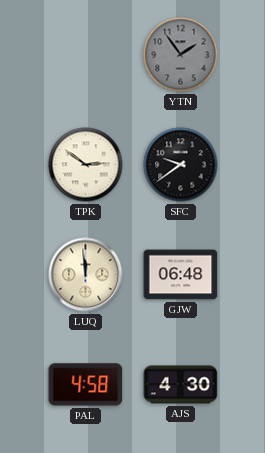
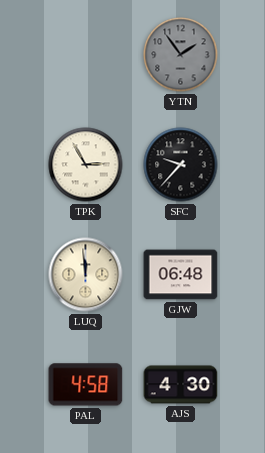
TPK: 2:51 -> 2:55 (86, 165)
SFC: 9:39 -> 9:37 (181, 165)
